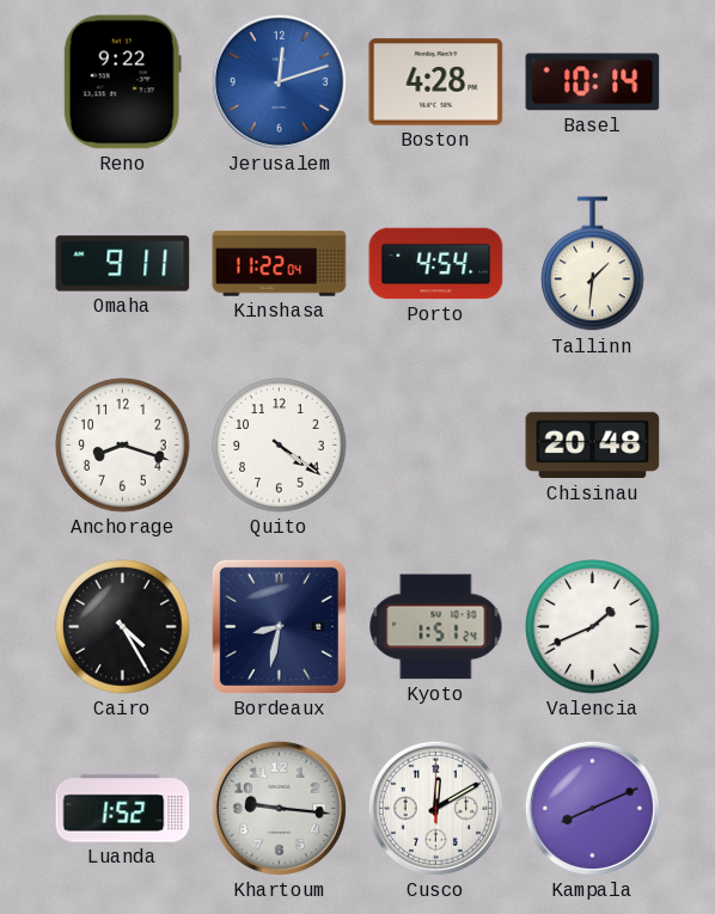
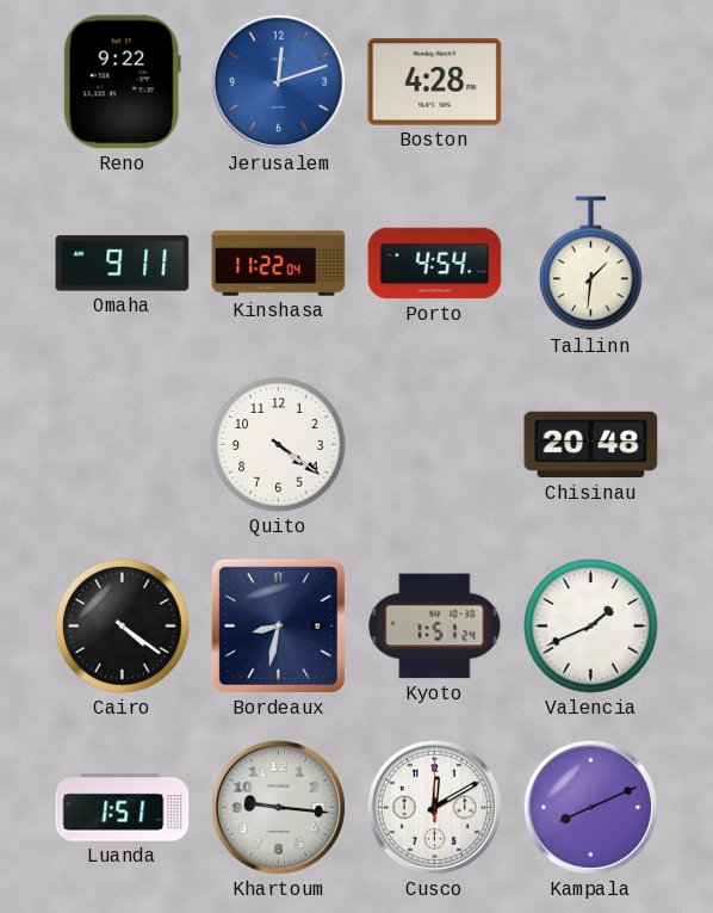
Basel: 10:14 -> none (593, 82)
Anchorage: 8:18 -> none (123, 446)
Cairo: 4:25 -> 4:21 (123, 627)
Luanda: 1:52 -> 1:51 (123, 808)
